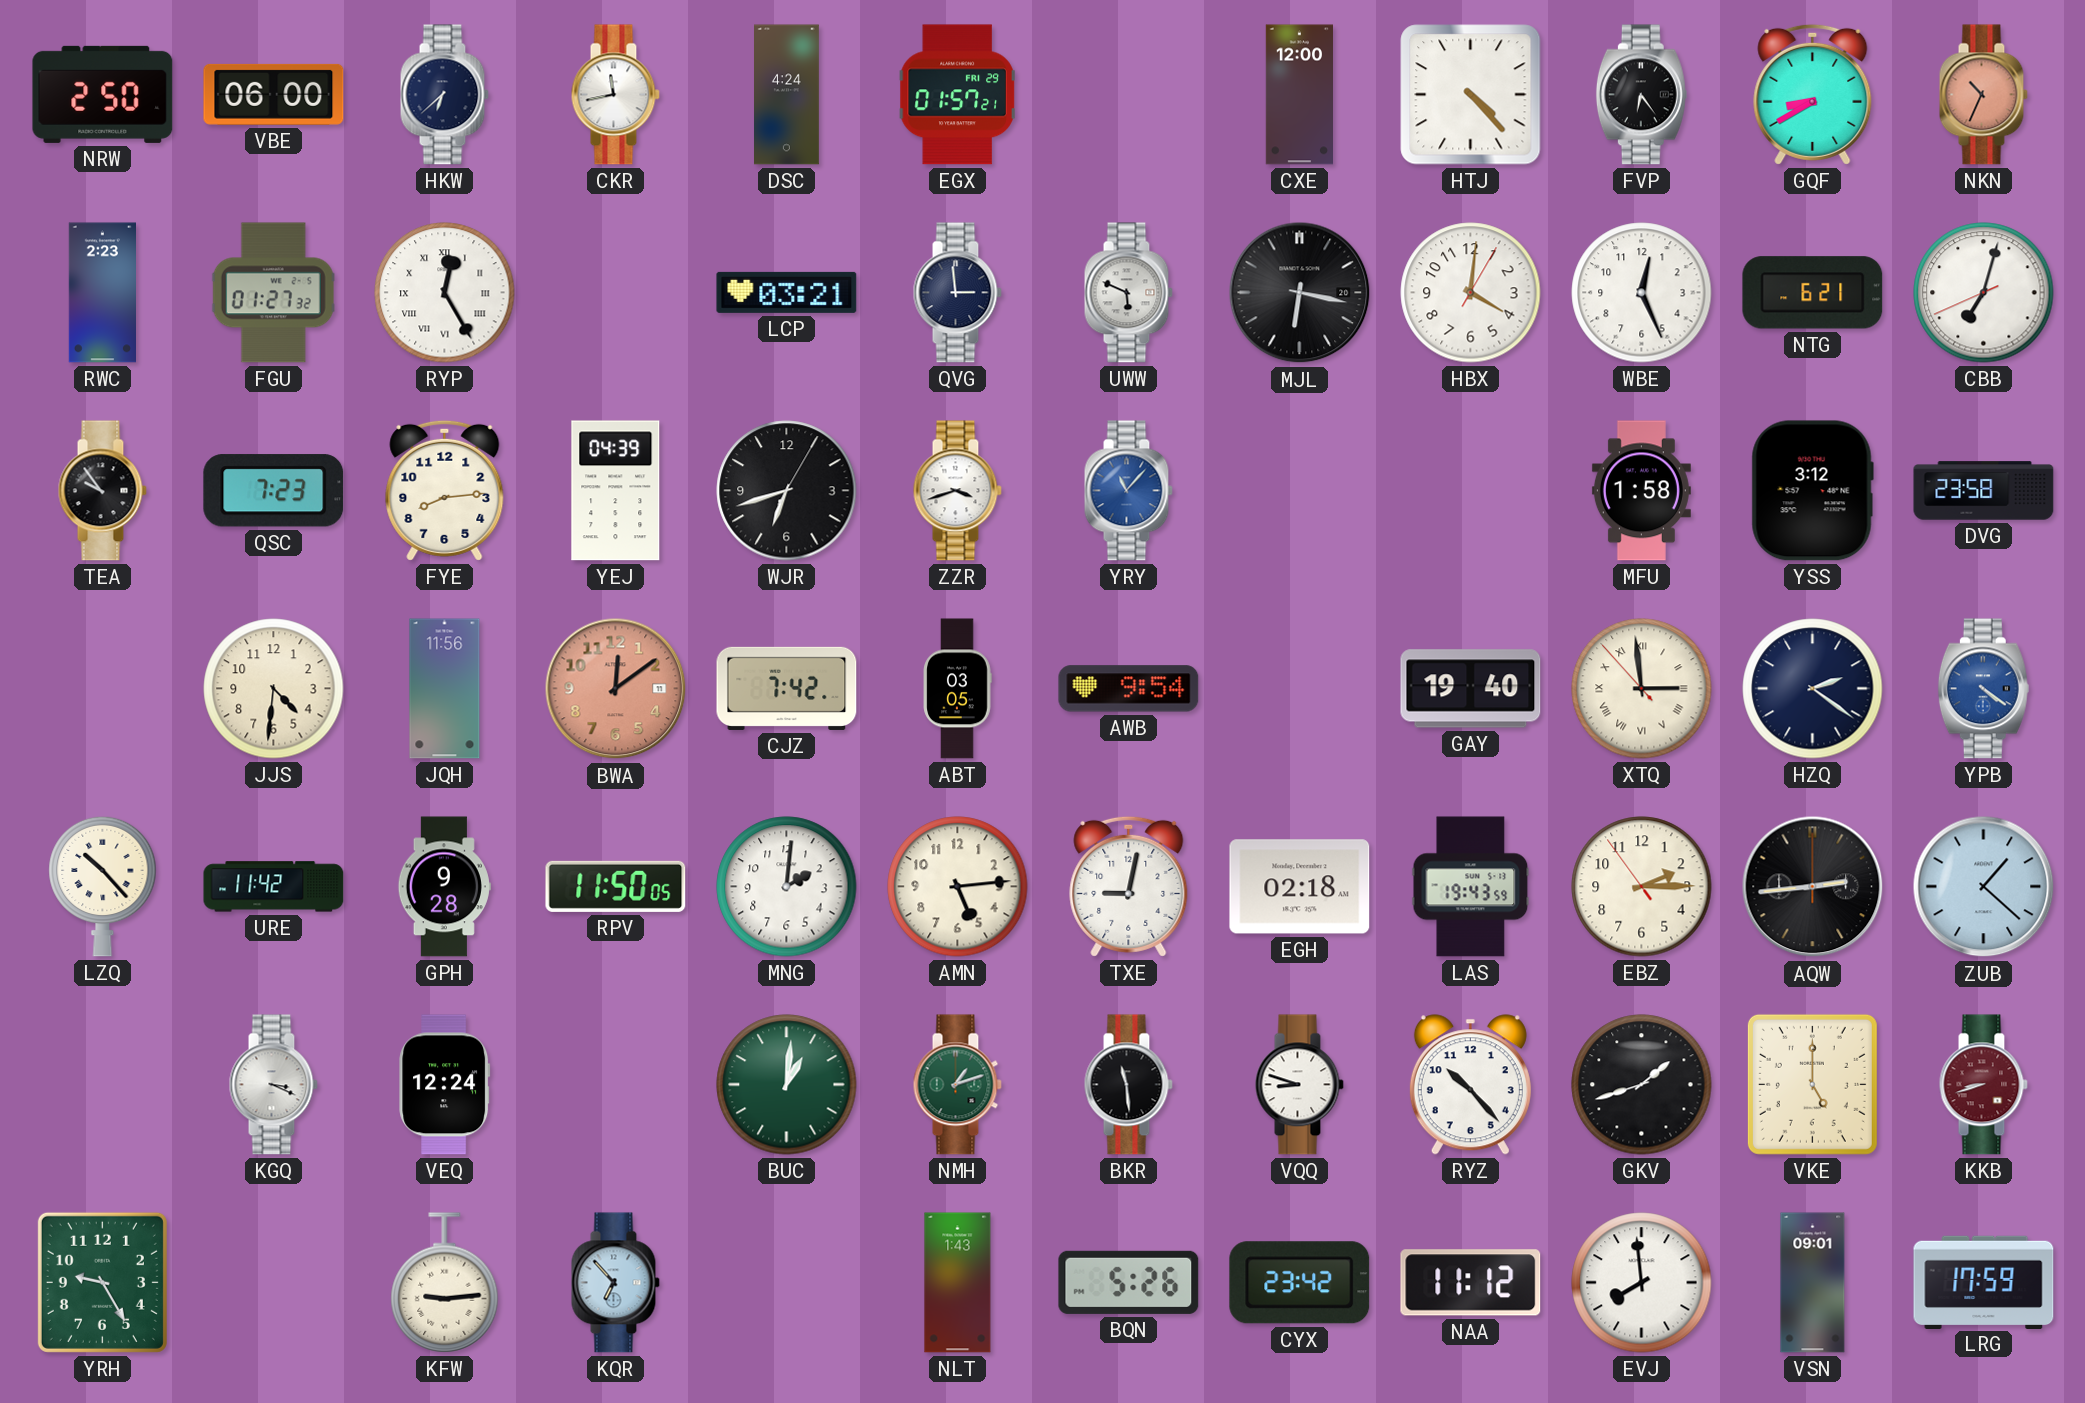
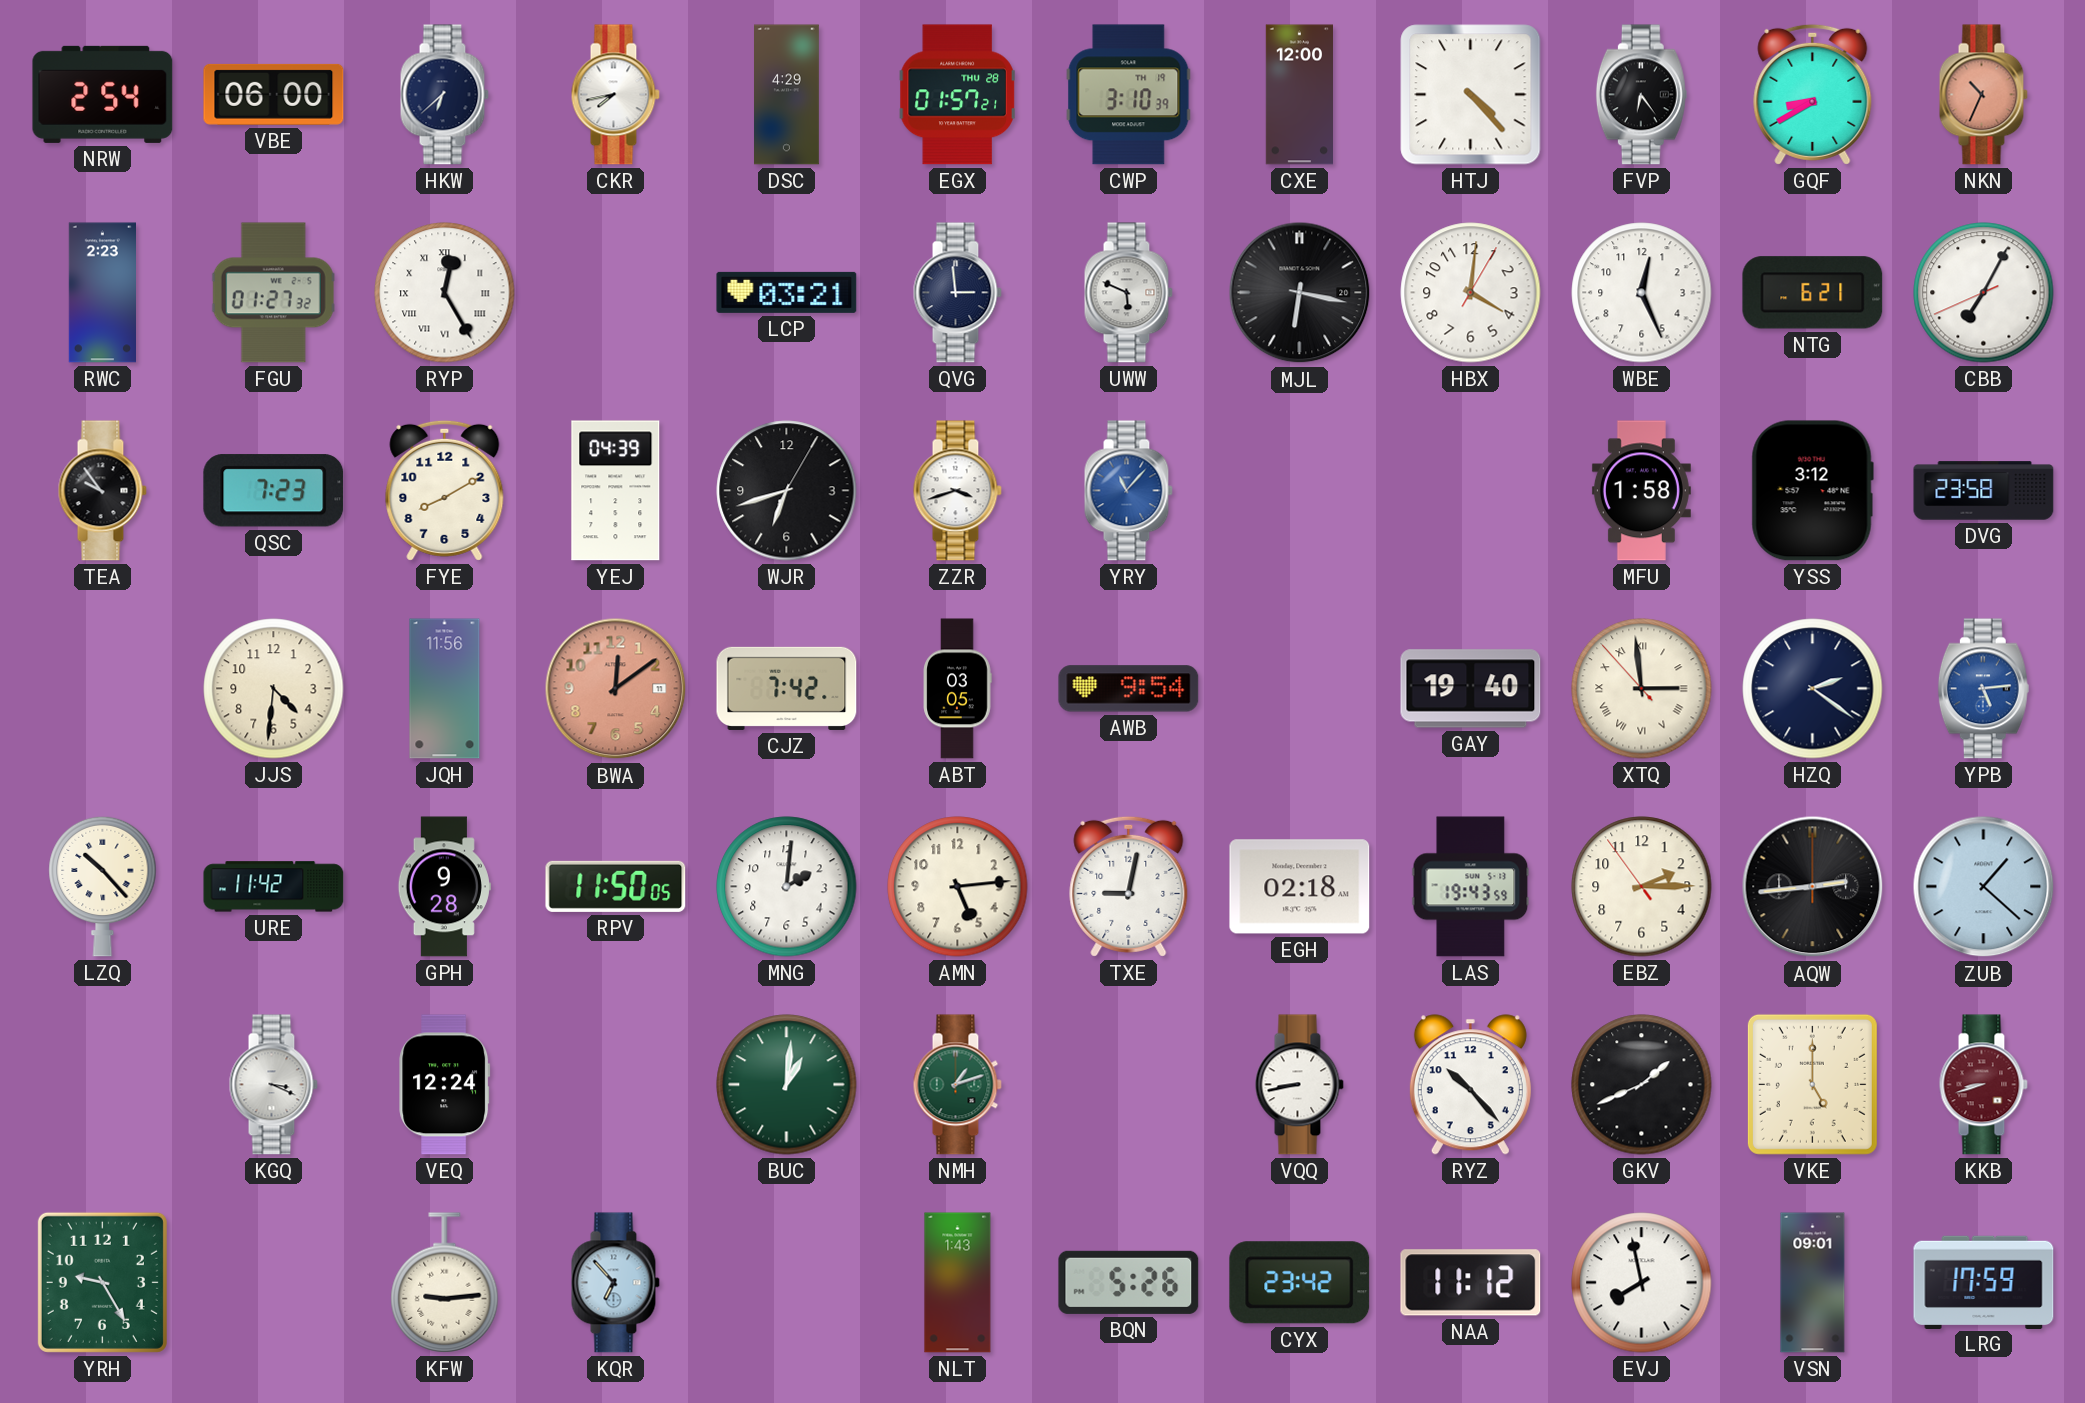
NRW: 2:50 -> 2:54 (103, 94)
CKR: 11:43 -> 7:43 (615, 95)
DSC: 4:24 -> 4:29 (787, 95)
EGX date: FRI 29 -> THU 28 (957, 95)
CWP: none -> 3:10 (1129, 95)
CBB: 7:02 -> 7:04 (1984, 293)
FYE: 8:14 -> 8:10 (445, 490)
YPB: 4:21 -> 5:14 (1983, 689)
BKR: 11:29 -> none (1128, 1085)
VQQ: 8:48 -> 8:43 (1299, 1085)
GKV: 1:42 -> 1:41 (1642, 1085)
EVJ: 7:59 -> 7:58 (1642, 1283)
